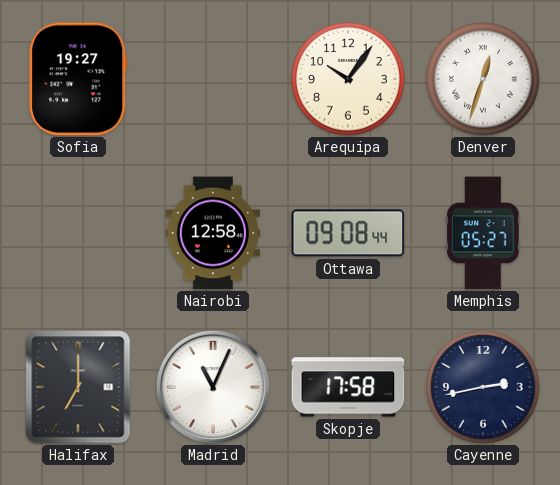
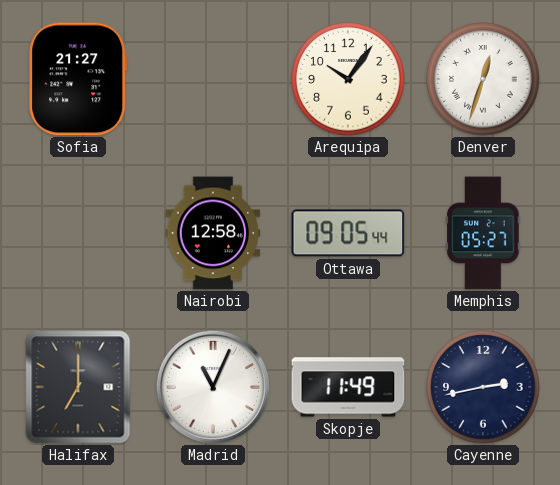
Sofia: 19:27 -> 21:27 (78, 79)
Ottawa: 09:08 -> 09:05 (348, 233)
Skopje: 17:58 -> 11:49 (348, 387)
